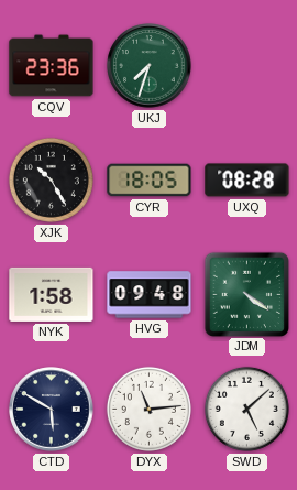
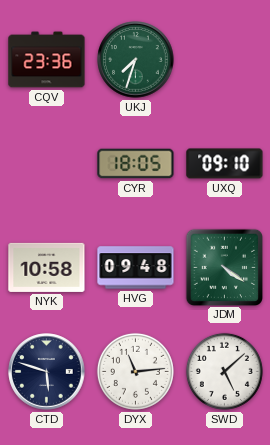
XJK: 10:25 -> none (51, 179)
UXQ: 08:28 -> 09:10 (225, 164)
NYK: 1:58 -> 10:58 (47, 267)
CTD: 5:50 -> 5:48 (47, 372)
